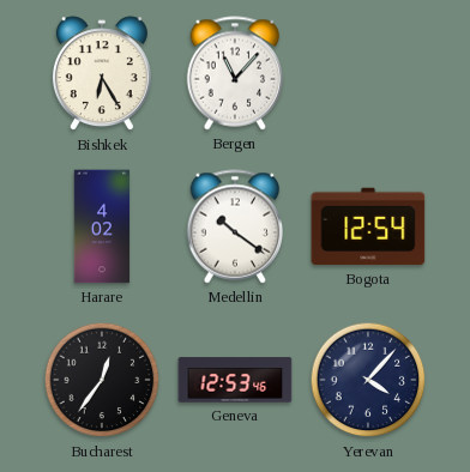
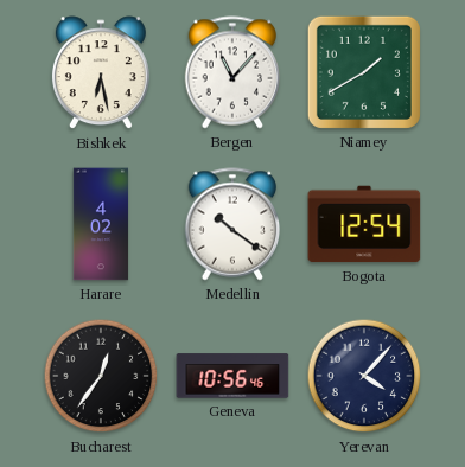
Bishkek: 6:25 -> 6:28 (101, 73)
Niamey: none -> 1:40 (364, 72)
Geneva: 12:53 -> 10:56 (232, 376)
